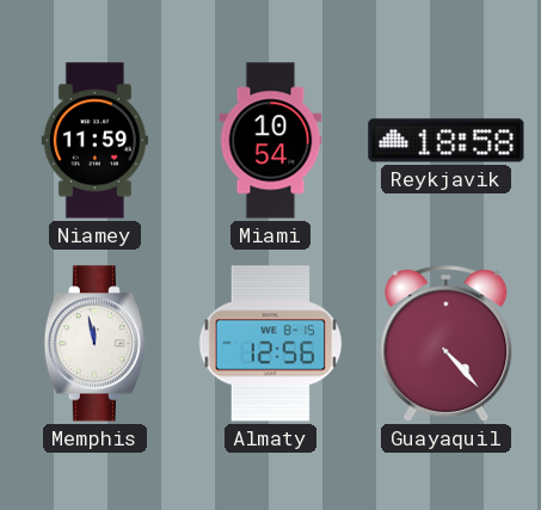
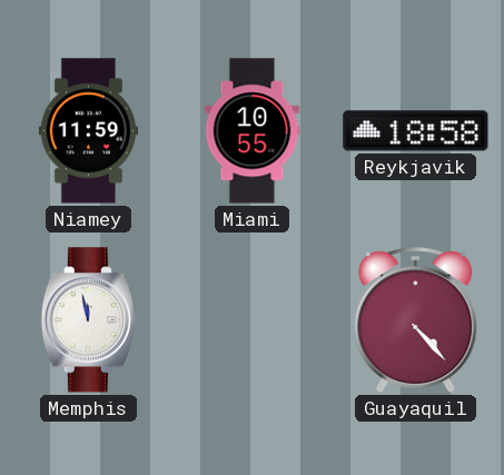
Miami: 10:54 -> 10:55 (253, 131)
Almaty: 12:56 -> none (271, 344)
